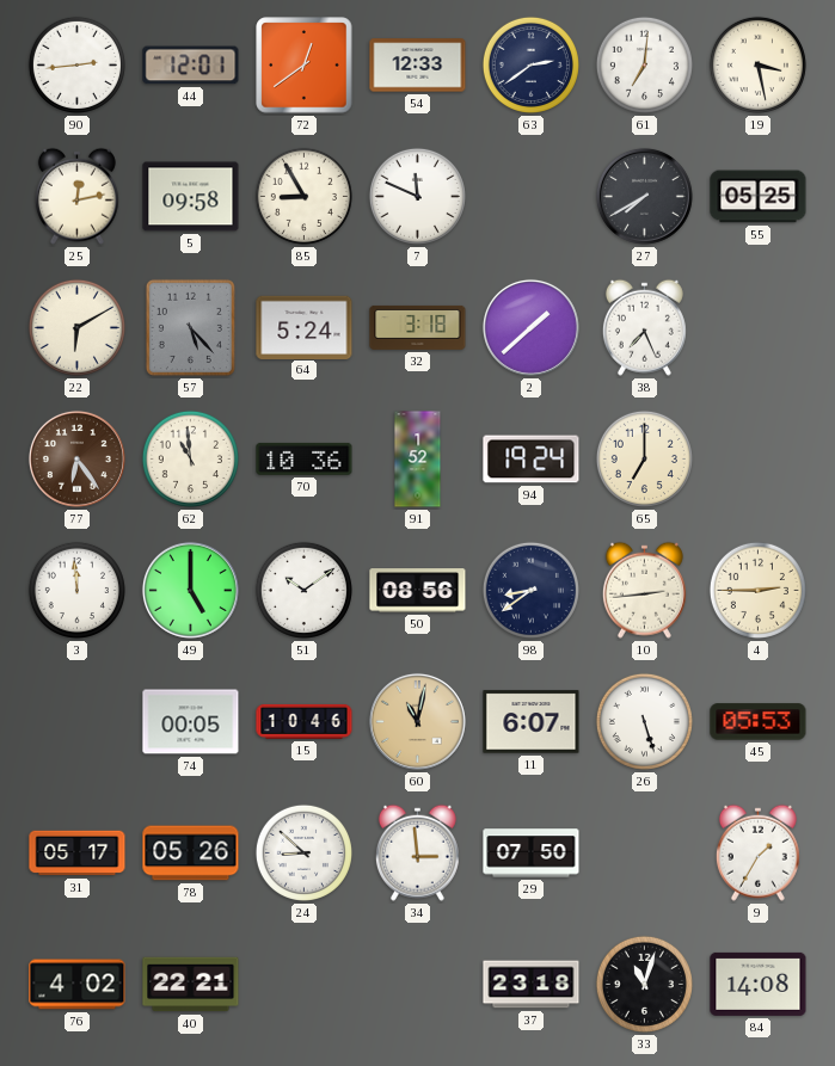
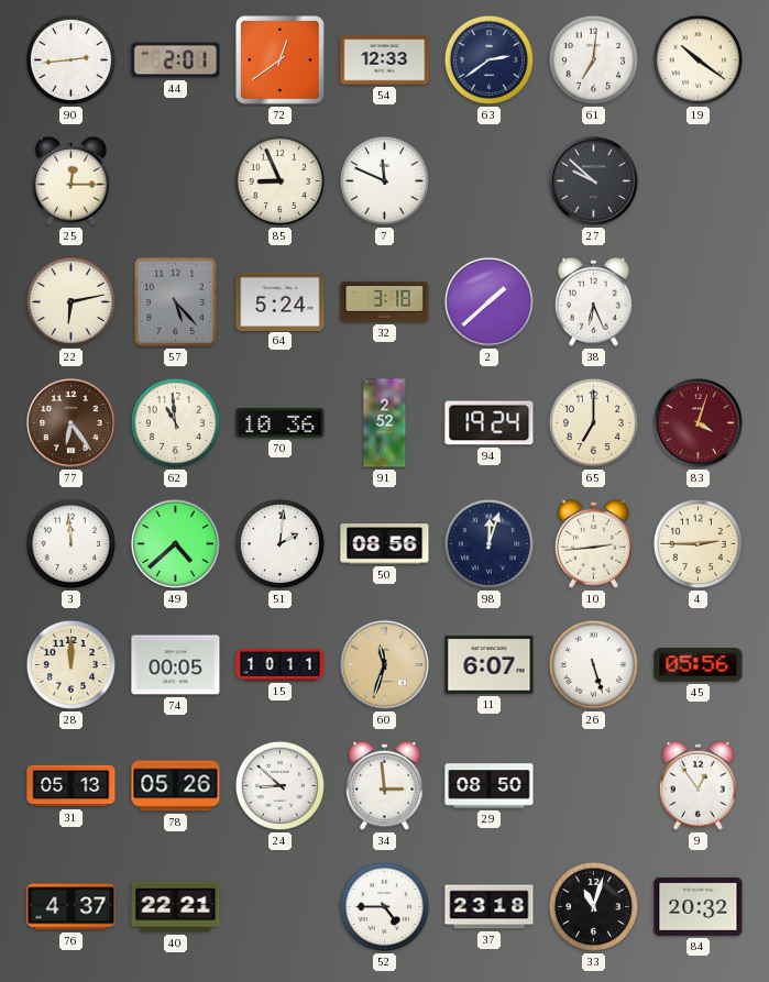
44: 12:01 -> 2:01 (176, 60)
19: 3:28 -> 10:21 (697, 59)
25: 12:13 -> 12:15 (70, 180)
5: 09:58 -> none (191, 197)
85: 8:55 -> 8:56 (279, 180)
27: 7:40 -> 9:52 (593, 180)
55: 05:25 -> none (759, 197)
22: 6:10 -> 6:13 (70, 301)
38: 7:26 -> 6:26 (593, 301)
91: 1:52 -> 2:52 (385, 423)
83: none -> 4:03 (697, 422)
49: 5:00 -> 4:38 (175, 543)
51: 10:09 -> 2:01 (279, 543)
98: 8:39 -> 12:03 (488, 543)
28: none -> 12:00 (70, 664)
15: 10:46 -> 10:11 (281, 664)
60: 11:02 -> 11:33 (384, 664)
45: 05:53 -> 05:56 (699, 665)
31: 05:17 -> 05:13 (72, 786)
29: 07:50 -> 08:50 (490, 786)
9: 1:35 -> 12:54 (697, 785)
76: 4:02 -> 4:37 (72, 907)
52: none -> 4:45 (384, 906)
84: 14:08 -> 20:32 (699, 906)
